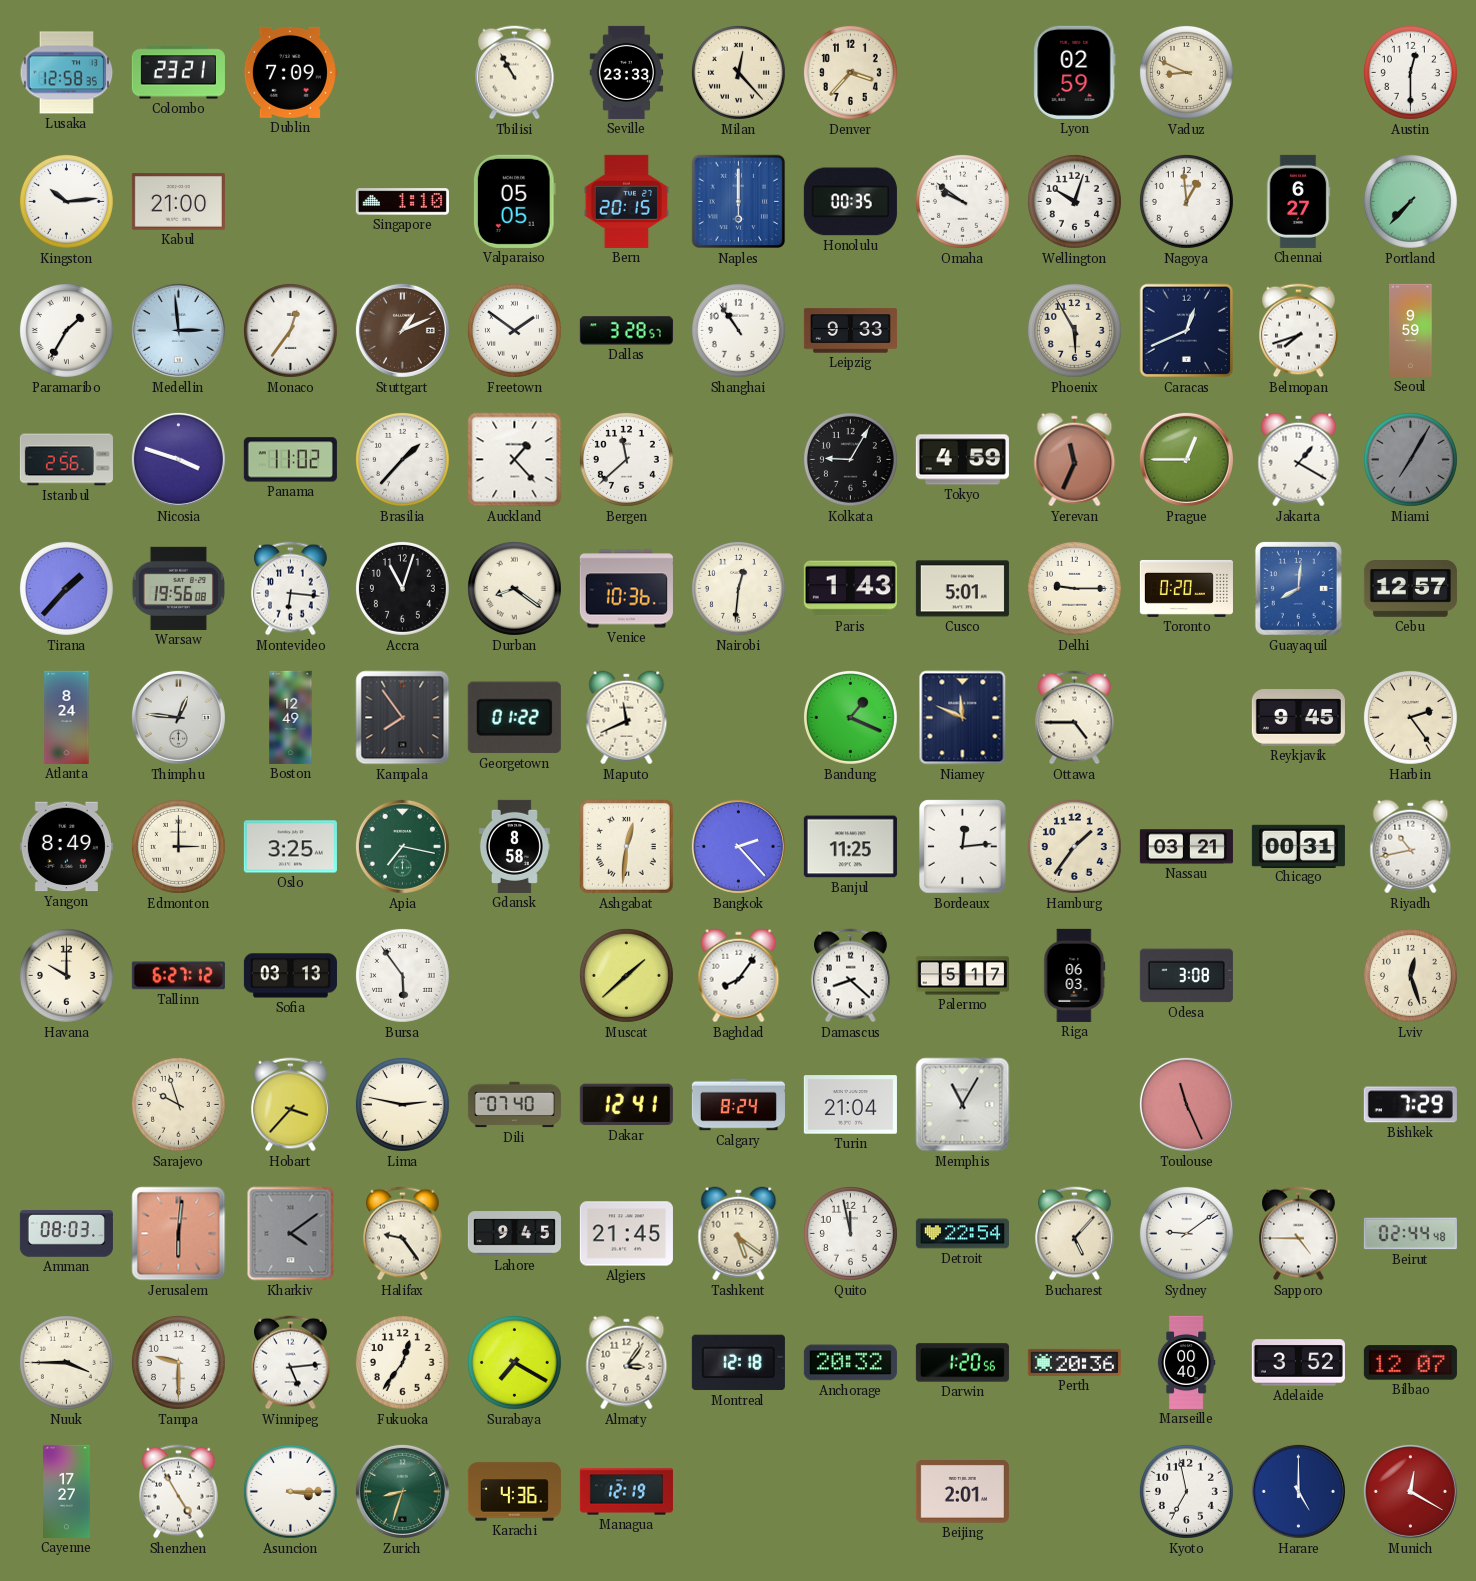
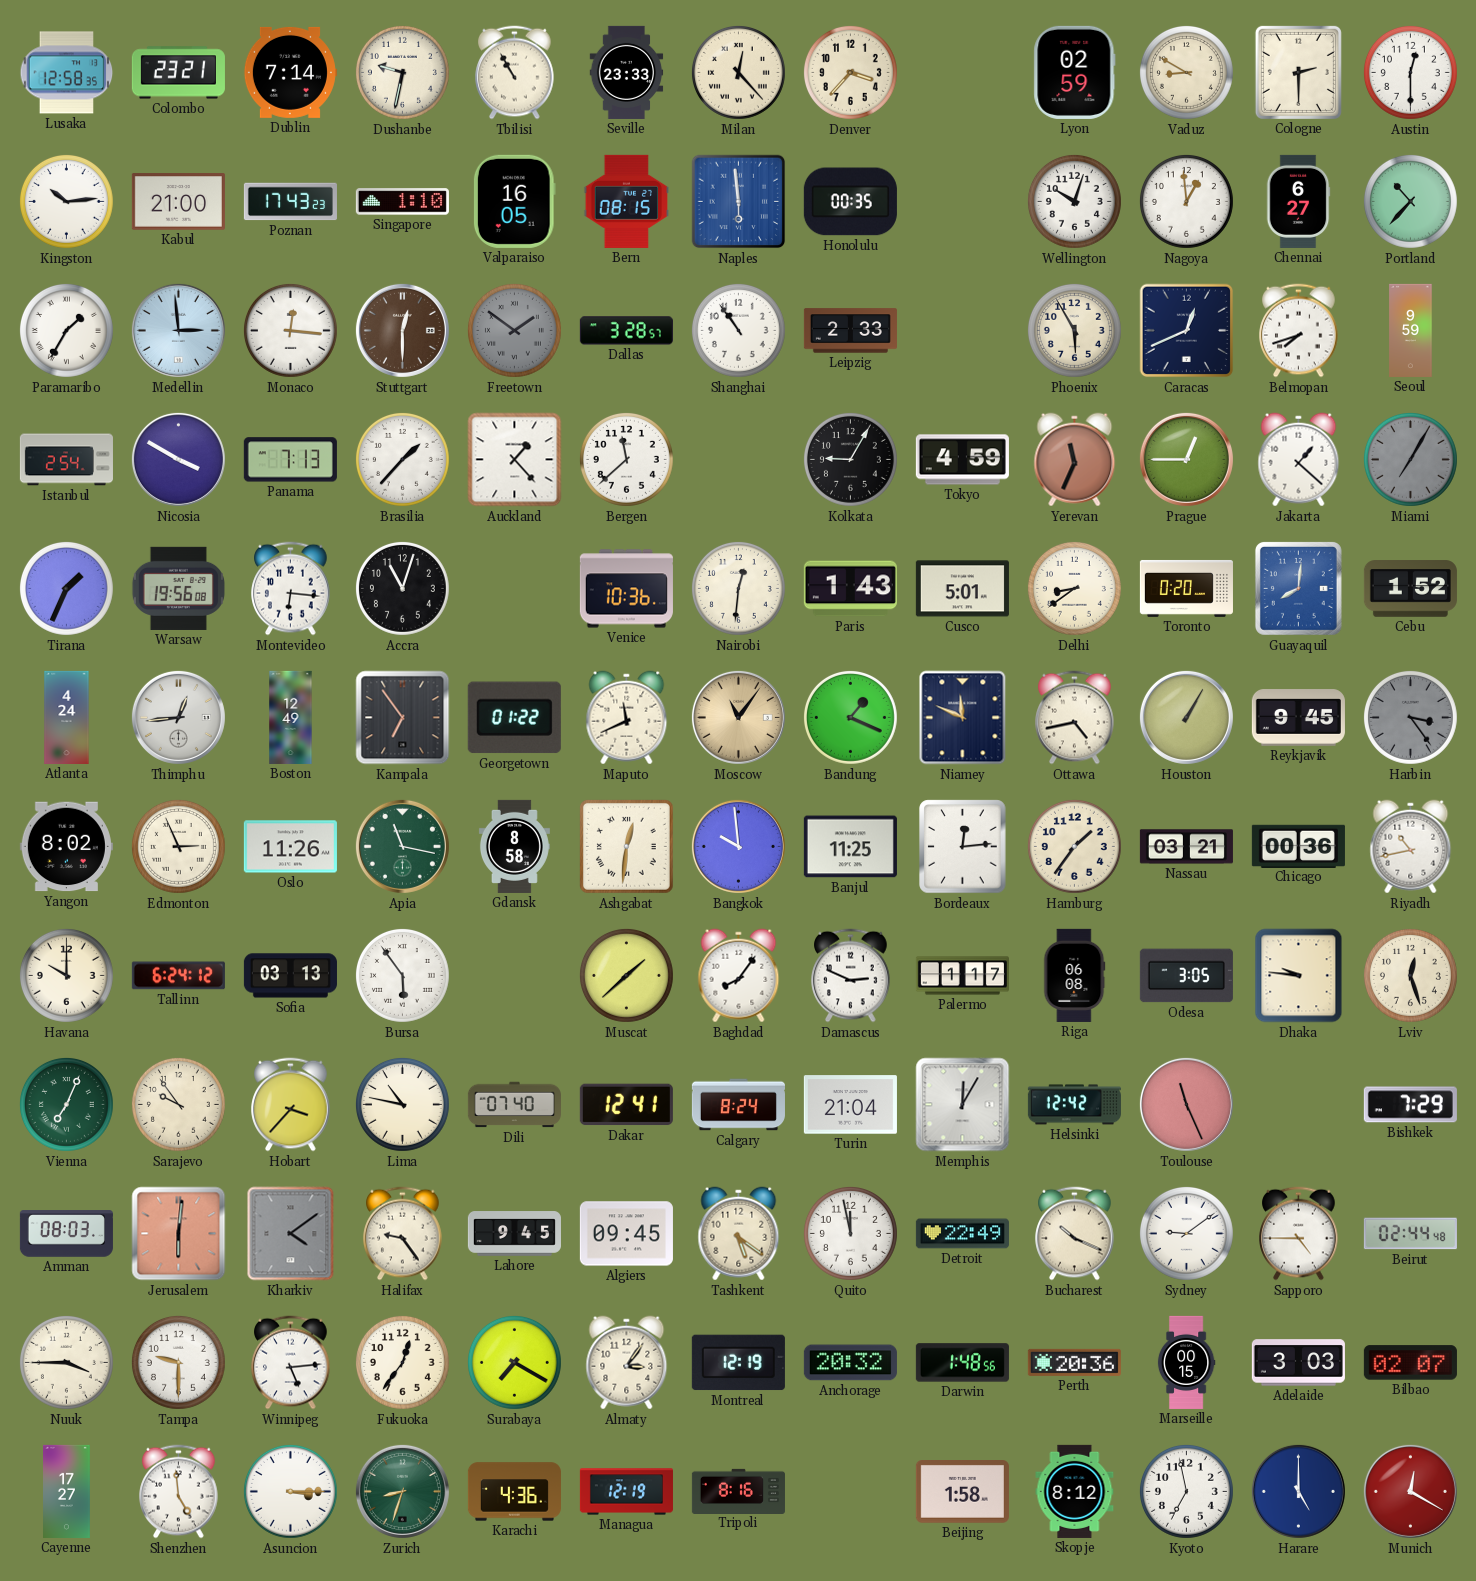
Dublin: 7:09 -> 7:14 (290, 72)
Dushanbe: none -> 9:32 (402, 72)
Vaduz: 8:49 -> 8:50 (1186, 72)
Cologne: none -> 2:30 (1298, 72)
Poznan: none -> 17:43 (290, 202)
Valparaiso: 05:05 -> 16:05 (514, 201)
Bern: 20:15 -> 08:15 (626, 201)
Naples: 6:00 -> 5:59 (739, 202)
Omaha: 9:51 -> none (962, 201)
Portland: 7:37 -> 10:37 (1410, 201)
Monaco: 12:36 -> 12:16 (290, 330)
Stuttgart: 1:11 -> 12:30 (402, 330)
Freetown dial: white -> grey (514, 330)
Leipzig: 9:33 -> 2:33 (850, 331)
Istanbul: 2:56 -> 2:54 (66, 460)
Nicosia: 3:48 -> 3:50 (178, 459)
Panama: 11:02 -> 7:13 (290, 460)
Jakarta: 1:20 -> 1:22 (1299, 460)
Tirana: 1:37 -> 1:34 (66, 588)
Durban: 8:21 -> none (514, 588)
Delhi: 9:15 -> 8:39 (1074, 588)
Cebu: 12:57 -> 1:52 (1410, 589)
Atlanta: 8:24 -> 4:24 (67, 717)
Thimphu: 12:46 -> 12:44 (178, 717)
Kampala: 7:54 -> 6:54 (403, 718)
Moscow: none -> 11:06 (738, 717)
Ottawa: 4:45 -> 4:43 (1075, 718)
Houston: none -> 1:05 (1186, 717)
Harbin: 2:24 -> 3:24 (1410, 717)
Harbin dial: cream -> grey (1410, 717)
Yangon: 8:49 -> 8:02 (66, 847)
Edmonton: 3:00 -> 2:56 (178, 846)
Oslo: 3:25 -> 11:26 (290, 847)
Apia: 7:17 -> 11:17 (402, 846)
Bangkok: 2:23 -> 9:59 (738, 846)
Chicago: 00:31 -> 00:36 (1298, 846)
Tallinn: 6:27 -> 6:24 (178, 976)
Damascus: 8:22 -> 2:49 (851, 976)
Palermo: 5:17 -> 1:17 (962, 976)
Riga: 06:03 -> 06:08 (1075, 975)
Odesa: 3:08 -> 3:05 (1186, 976)
Dhaka: none -> 9:46 (1299, 976)
Vienna: none -> 7:04 (66, 1104)
Sarajevo: 9:57 -> 9:54 (178, 1104)
Lima: 2:47 -> 10:47 (402, 1104)
Memphis: 11:05 -> 12:05 (963, 1105)
Helsinki: none -> 12:42 (1074, 1105)
Algiers: 21:45 -> 09:45 (626, 1234)
Detroit: 22:54 -> 22:49 (962, 1234)
Bucharest: 5:07 -> 10:19 (1075, 1234)
Montreal: 12:18 -> 12:19 (738, 1363)
Darwin: 1:20 -> 1:48 (962, 1363)
Marseille: 00:40 -> 00:15 (1186, 1362)
Adelaide: 3:52 -> 3:03 (1298, 1363)
Bilbao: 12:07 -> 02:07 (1410, 1363)
Shenzhen: 4:55 -> 4:59 (179, 1492)
Tripoli: none -> 8:16 (738, 1491)
Beijing: 2:01 -> 1:58 (962, 1492)
Skopje: none -> 8:12 (1075, 1491)
